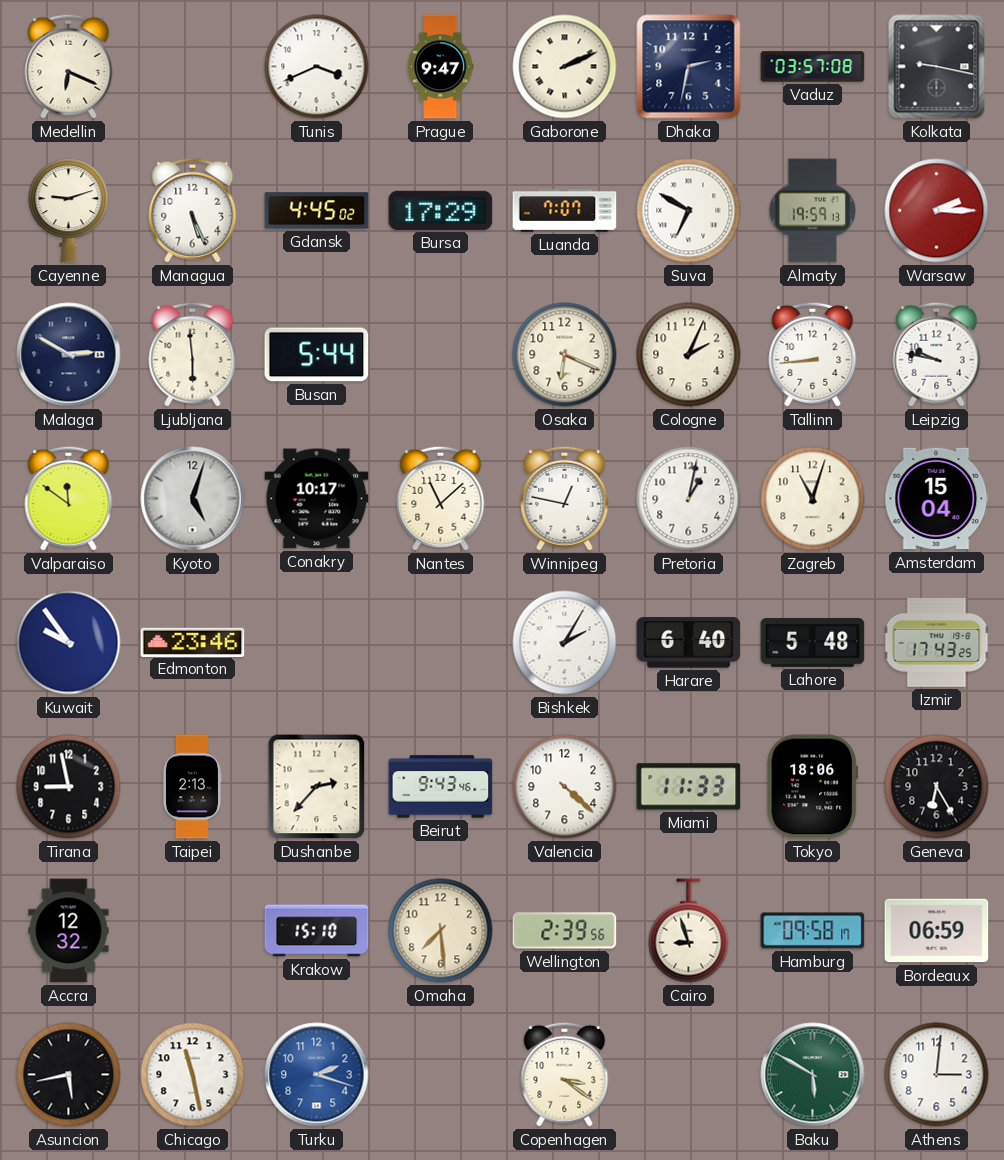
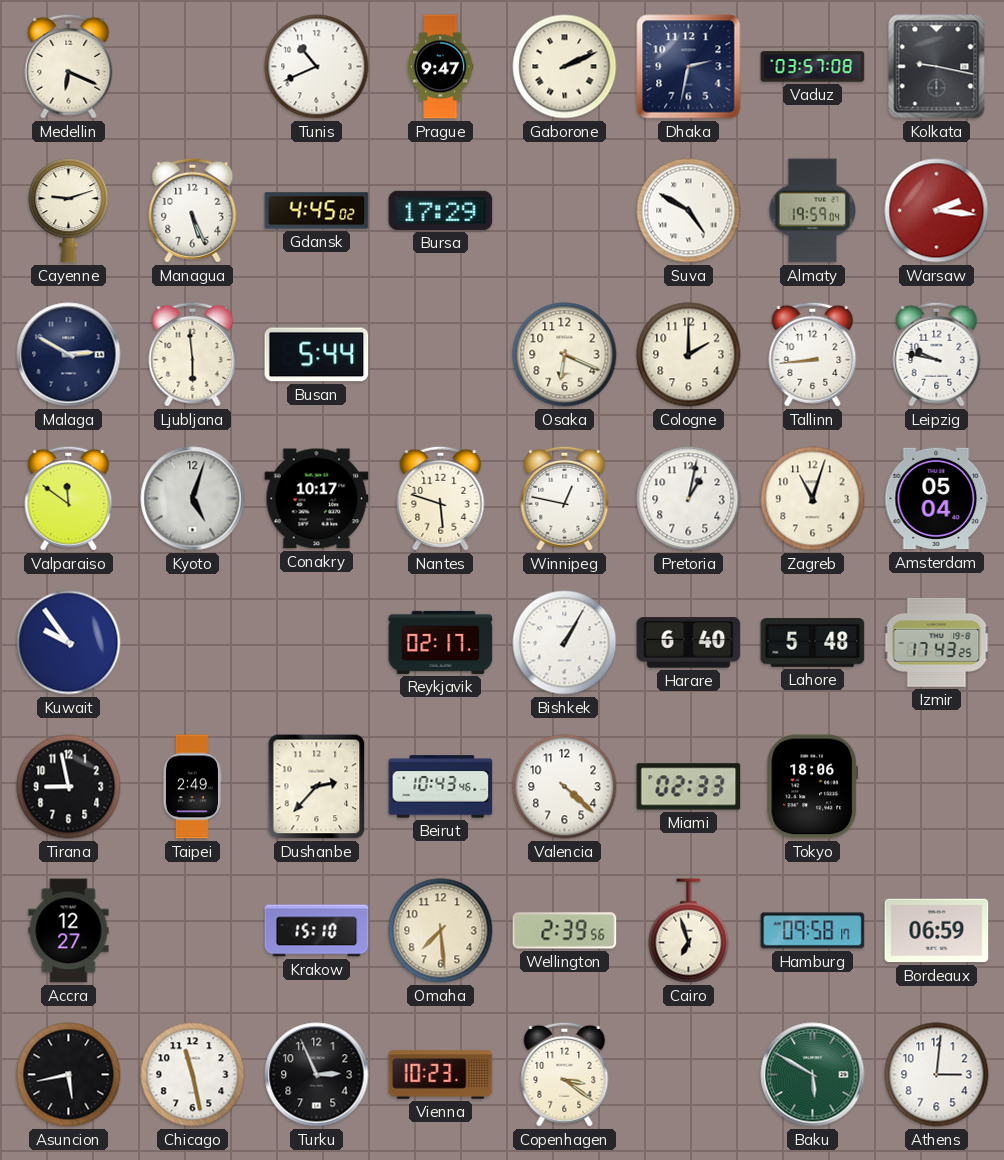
Tunis: 3:41 -> 10:41 (317, 67)
Luanda: 7:07 -> none (565, 211)
Suva: 6:50 -> 4:50 (689, 211)
Almaty: 19:59:13 -> 19:59:04 (813, 211)
Warsaw: 2:15 -> 2:16 (937, 211)
Cologne: 2:04 -> 2:00 (689, 355)
Nantes: 11:08 -> 5:48 (441, 498)
Amsterdam: 15:04 -> 05:04 (937, 499)
Edmonton: 23:46 -> none (193, 642)
Reykjavik: none -> 02:17 (441, 642)
Bishkek: 2:05 -> 1:05 (565, 643)
Taipei: 2:13 -> 2:49 (192, 787)
Beirut: 9:43 -> 10:43 (441, 787)
Miami: 11:33 -> 02:33 (689, 787)
Geneva: 6:25 -> none (937, 787)
Accra: 12:32 -> 12:27 (69, 931)
Cairo: 8:57 -> 6:57 (689, 931)
Turku: 2:18 -> 2:56 (317, 1075)
Turku dial: blue -> black (317, 1075)
Vienna: none -> 10:23 (441, 1075)
